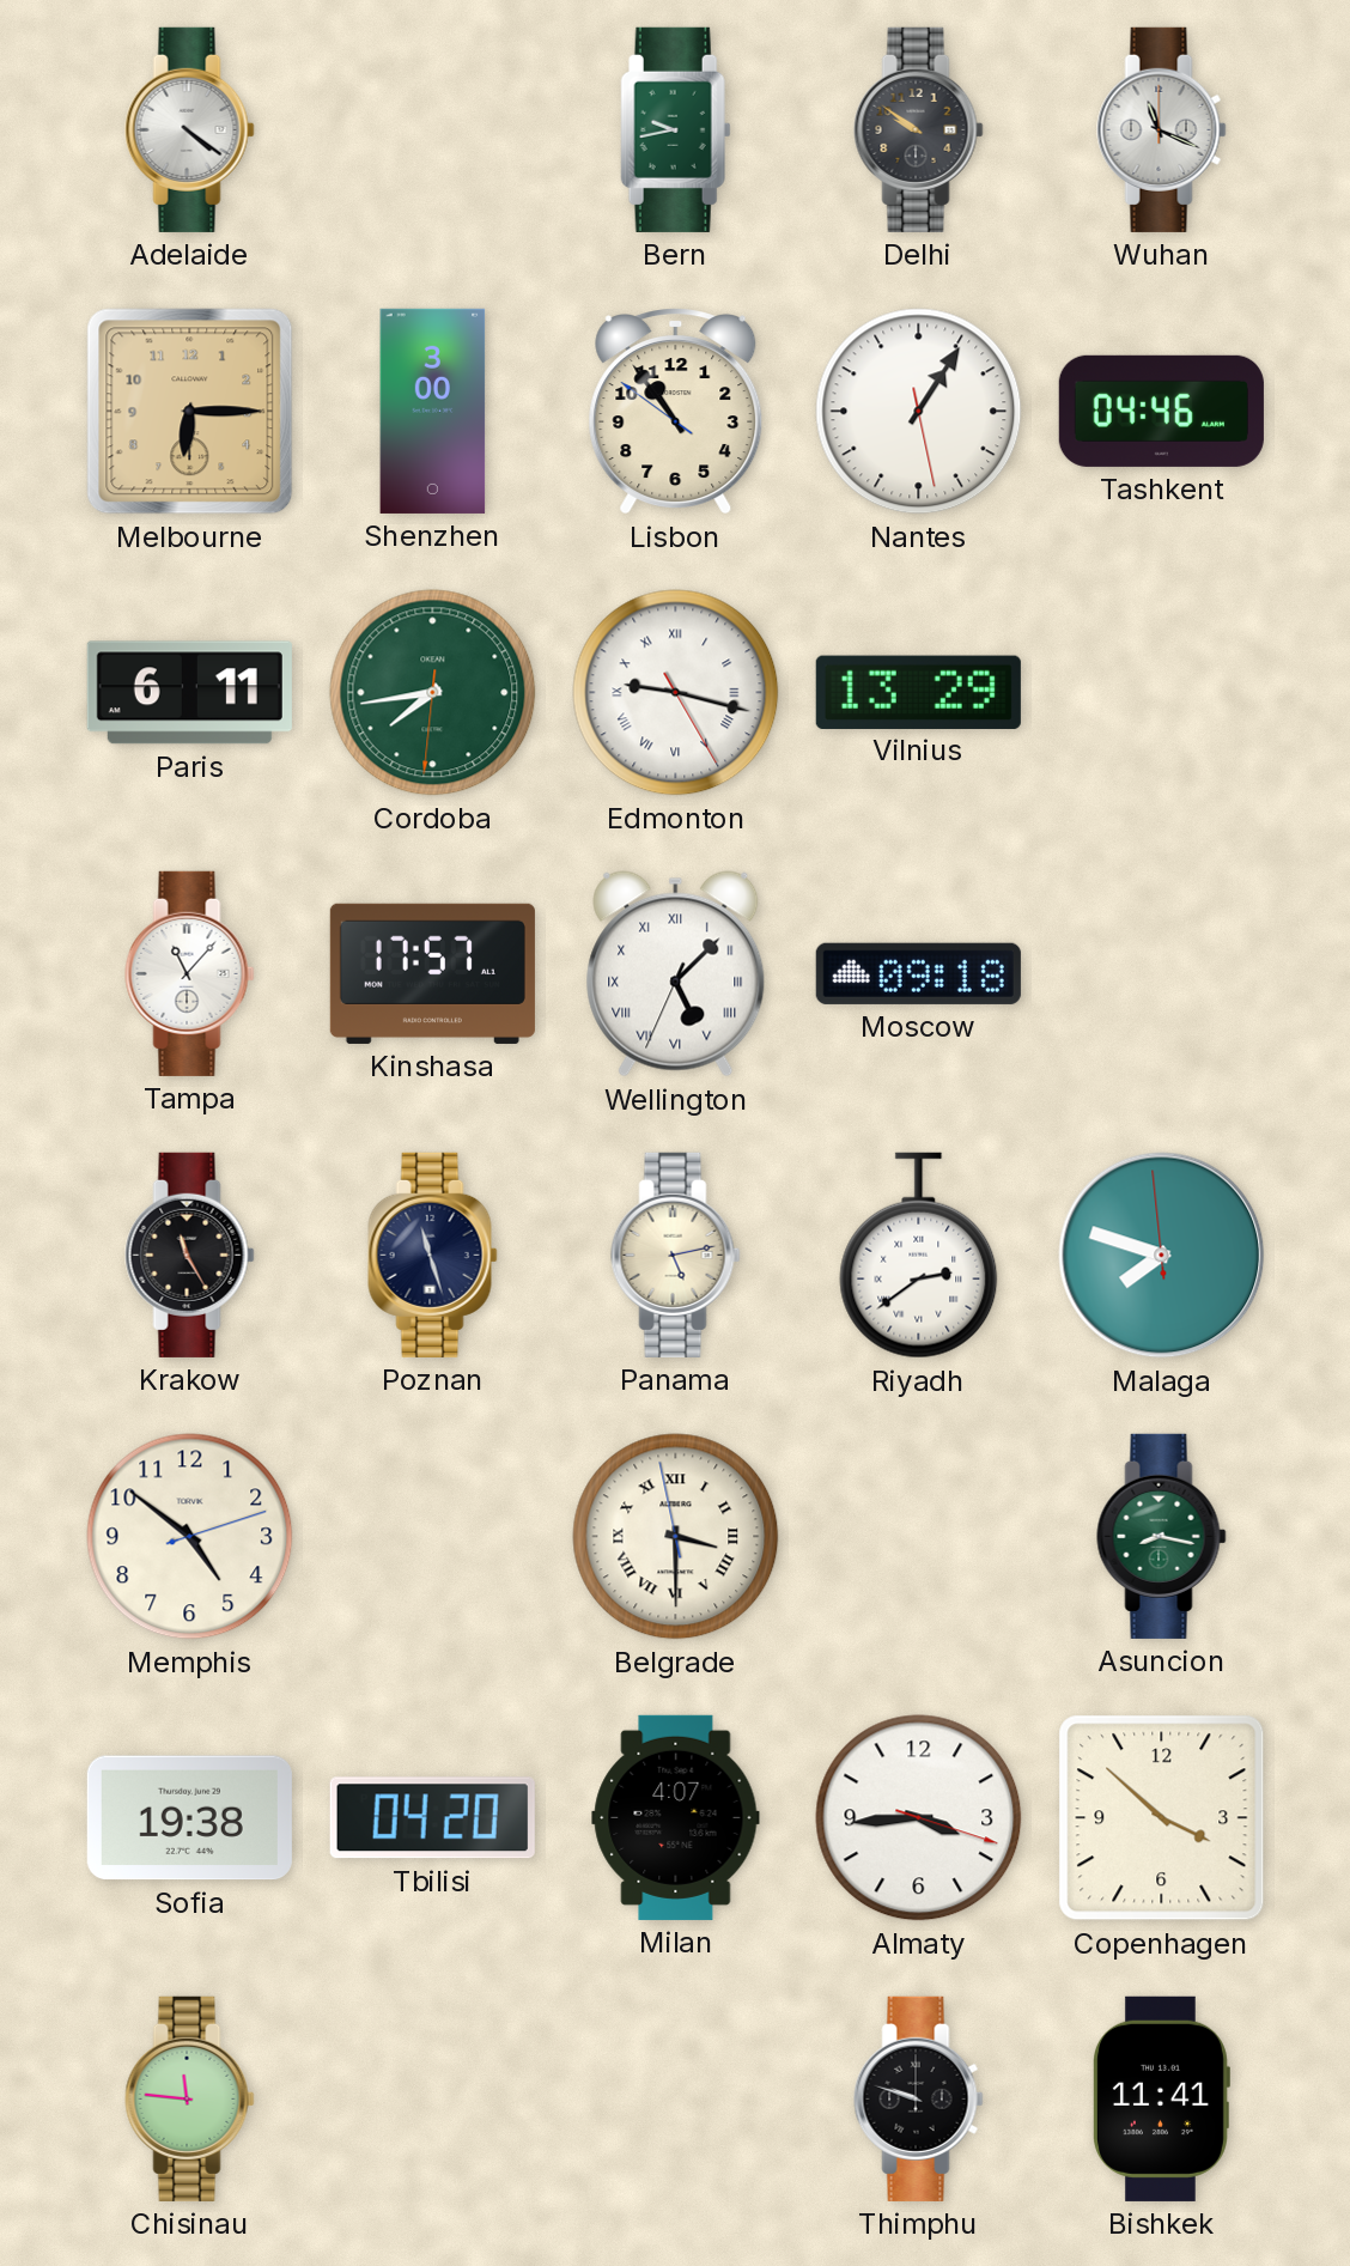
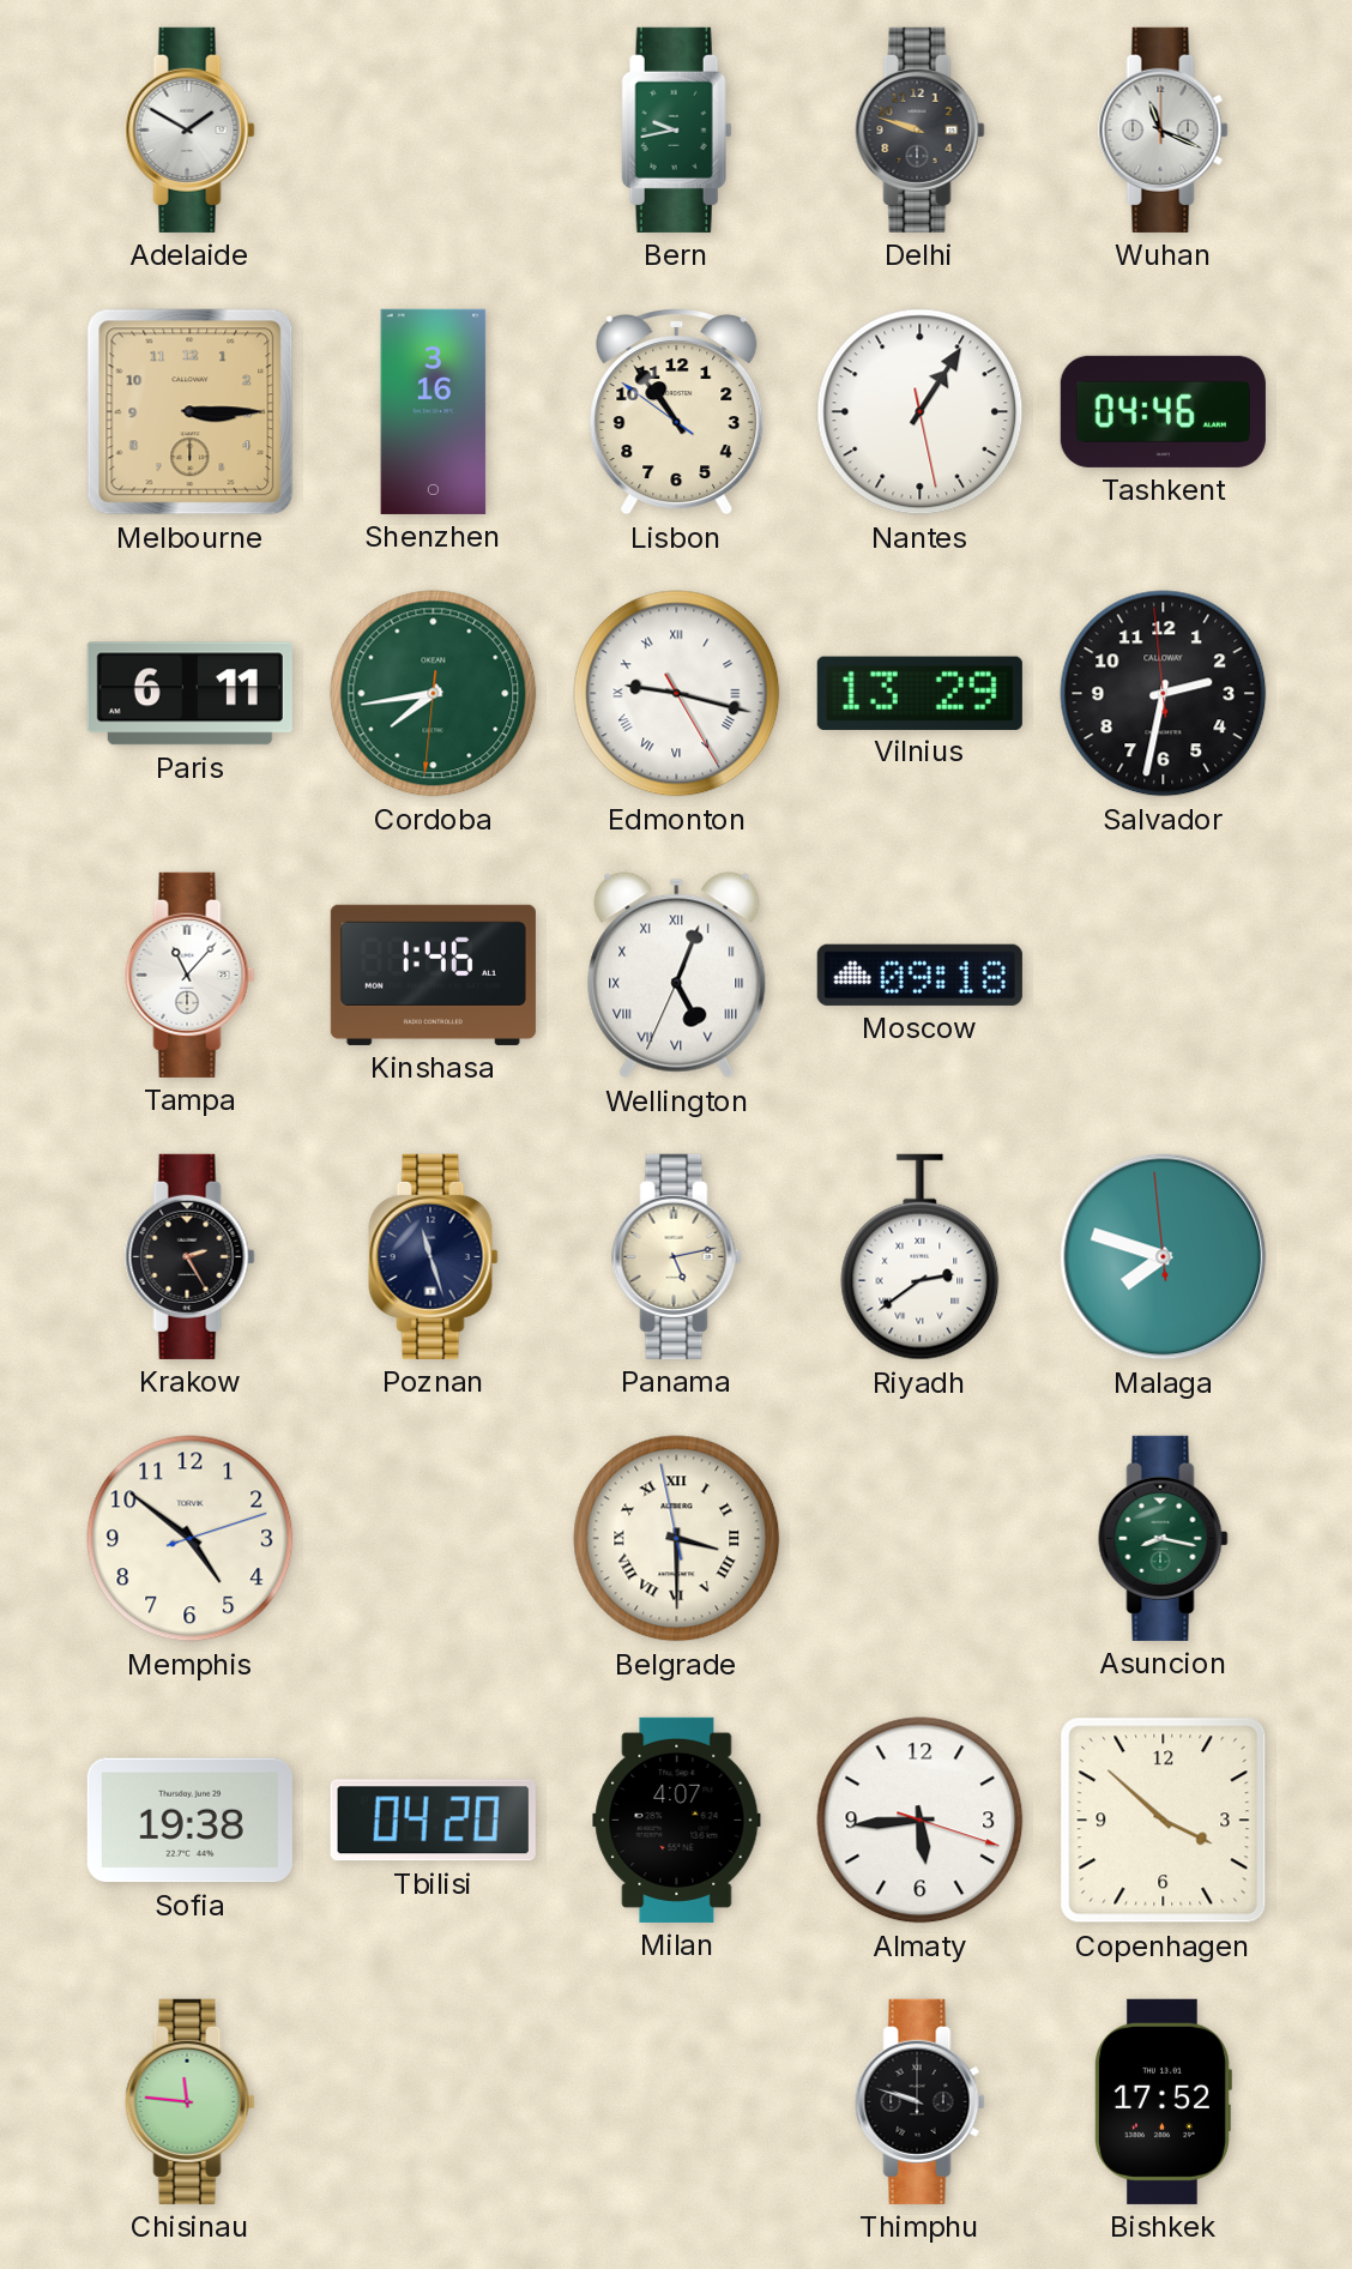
Adelaide: 4:21 -> 1:50 (191, 129)
Delhi: 9:51 -> 9:48 (921, 129)
Melbourne: 6:15 -> 3:15 (191, 412)
Shenzhen: 3:00 -> 3:16 (434, 411)
Salvador: none -> 2:31 (1164, 694)
Kinshasa: 17:57 -> 1:46 (433, 974)
Wellington: 5:07 -> 5:03 (677, 976)
Krakow: 11:25 -> 2:25 (191, 1256)
Almaty: 3:44 -> 5:44 (921, 1821)
Bishkek: 11:41 -> 17:52 (1163, 2101)
